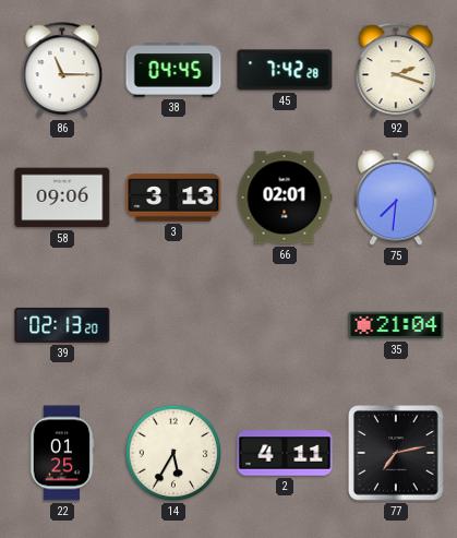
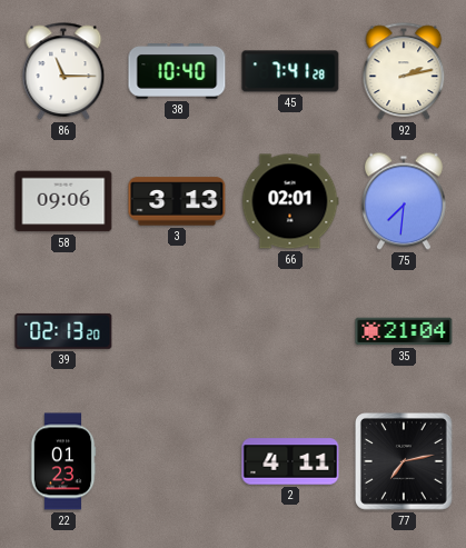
38: 04:45 -> 10:40 (177, 72)
45: 7:42 -> 7:41 (290, 71)
92: 2:18 -> 2:13 (404, 72)
22: 01:25 -> 01:23 (63, 461)
14: 5:35 -> none (173, 453)
